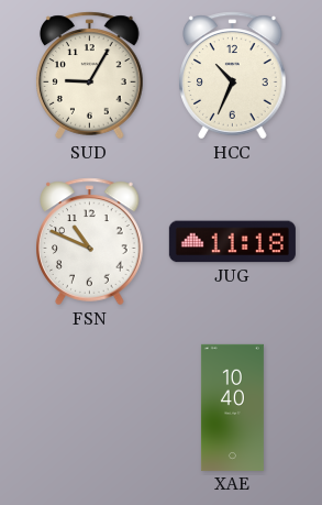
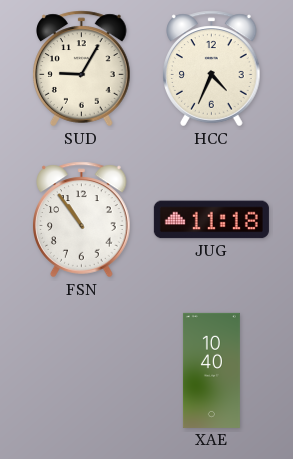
HCC: 10:34 -> 4:34 (212, 69)
FSN: 10:49 -> 10:54 (82, 220)
